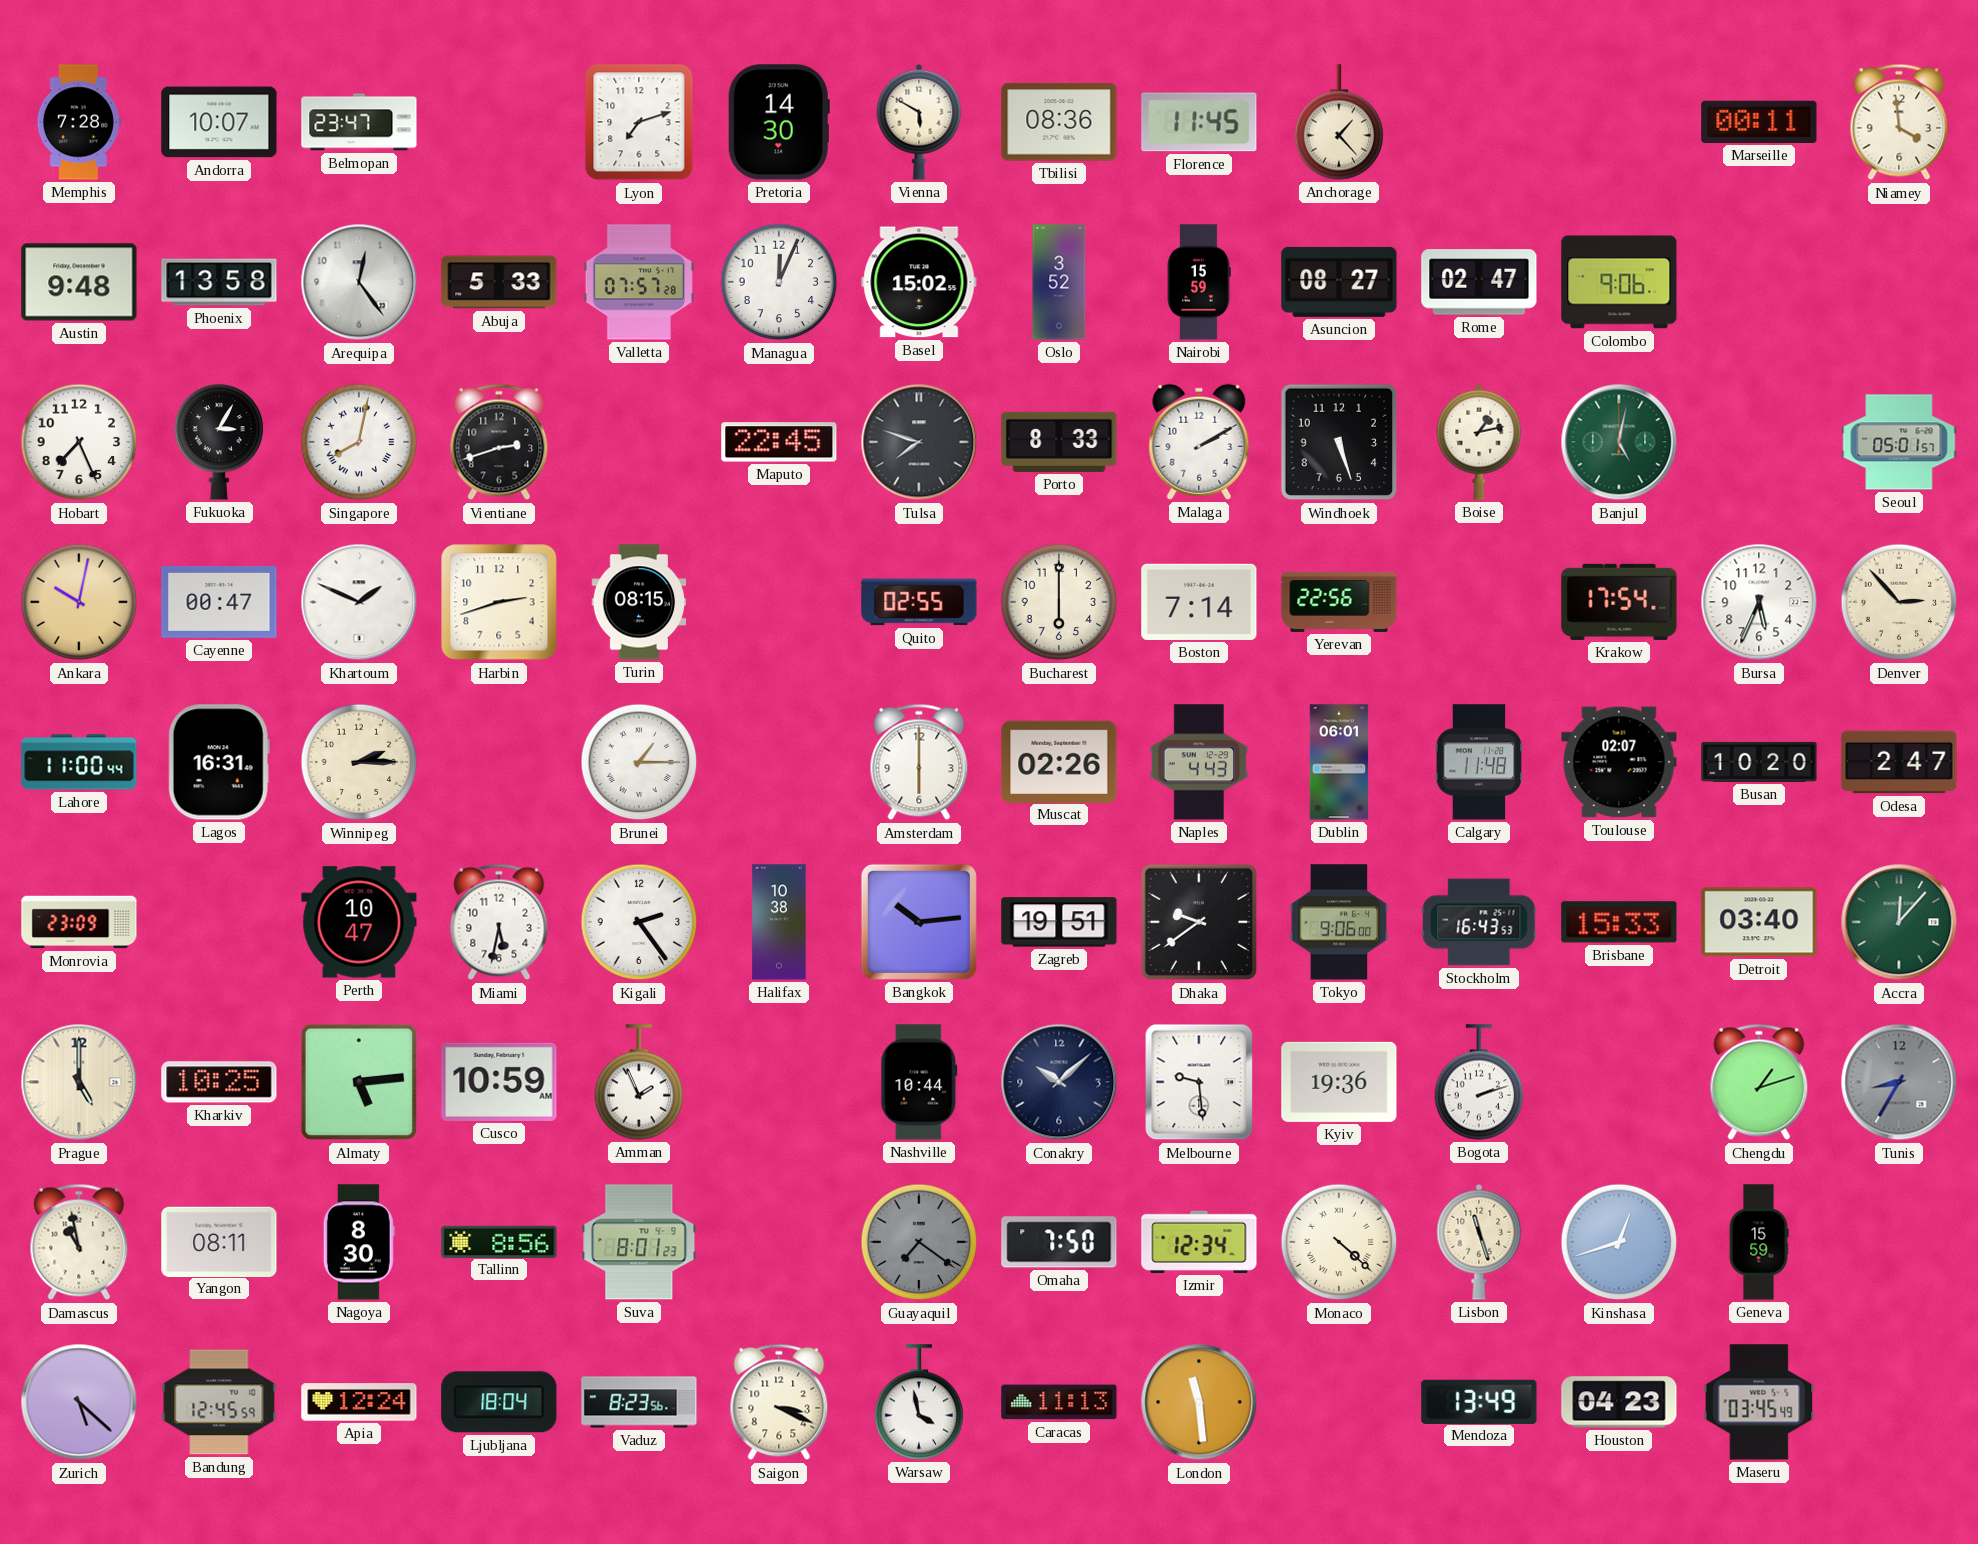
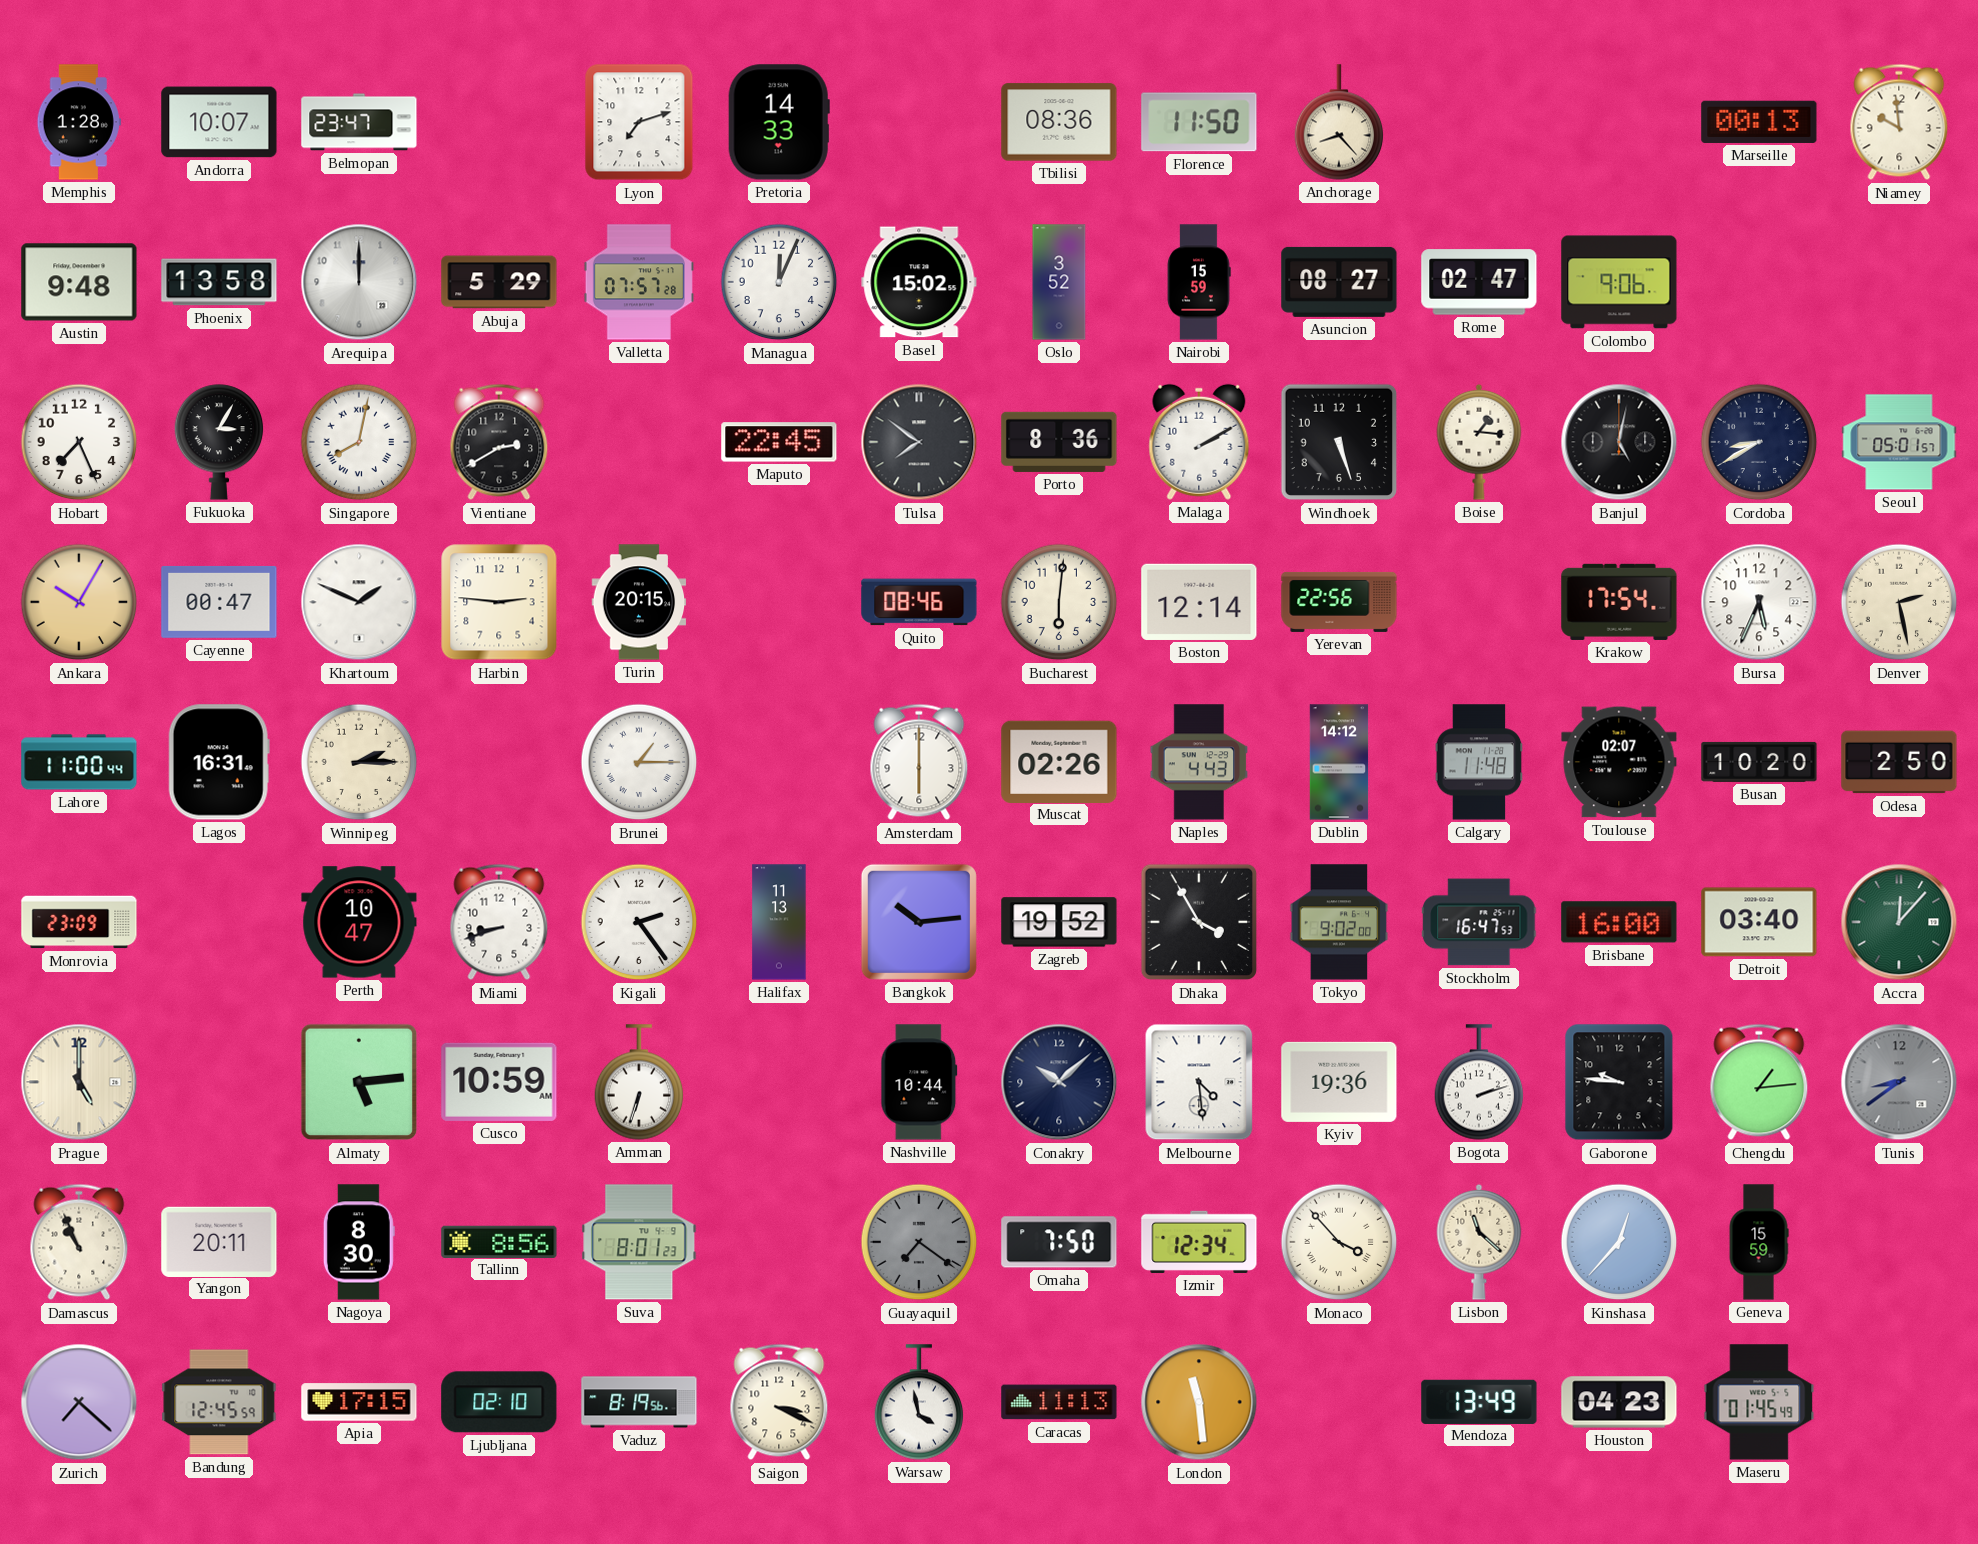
Memphis: 7:28 -> 1:28 (79, 122)
Pretoria: 14:30 -> 14:33 (779, 122)
Vienna: 5:50 -> none (919, 122)
Florence: 11:45 -> 11:50 (1199, 122)
Anchorage: 1:23 -> 8:23 (1339, 122)
Marseille: 00:11 -> 00:13 (1759, 122)
Niamey: 3:59 -> 9:59 (1899, 122)
Arequipa: 12:24 -> 12:00 (359, 282)
Abuja: 5:33 -> 5:29 (499, 282)
Vientiane: 2:42 -> 2:40 (499, 442)
Tulsa: 7:48 -> 7:51 (919, 442)
Porto: 8:33 -> 8:36 (1059, 442)
Boise: 1:13 -> 1:16 (1479, 442)
Banjul dial: green -> black (1619, 442)
Cordoba: none -> 8:40 (1759, 442)
Ankara: 10:02 -> 10:05 (79, 602)
Harbin: 2:42 -> 2:46 (499, 602)
Turin: 08:15 -> 20:15 (639, 602)
Quito: 02:55 -> 08:46 (919, 602)
Bucharest: 6:00 -> 6:01 (1059, 602)
Boston: 7:14 -> 12:14 (1199, 602)
Denver: 2:53 -> 2:28 (1899, 602)
Dublin: 06:01 -> 14:12 (1339, 762)
Odesa: 2:47 -> 2:50 (1899, 762)
Miami: 5:32 -> 8:42 (499, 922)
Halifax: 10:38 -> 11:13 (779, 922)
Zagreb: 19:51 -> 19:52 (1059, 922)
Dhaka: 9:39 -> 3:55 (1199, 922)
Tokyo: 9:06 -> 9:02 (1339, 922)
Stockholm: 16:43 -> 16:47 (1479, 922)
Brisbane: 15:33 -> 16:00 (1619, 922)
Kharkiv: 10:25 -> none (219, 1082)
Amman: 1:56 -> 6:33 (639, 1082)
Melbourne: 9:29 -> 4:29 (1199, 1082)
Gaborone: none -> 9:46 (1619, 1082)
Chengdu: 1:12 -> 1:14 (1759, 1082)
Tunis: 8:35 -> 8:39 (1899, 1082)
Damascus: 10:58 -> 10:56 (79, 1242)
Yangon: 08:11 -> 20:11 (219, 1241)
Monaco: 4:22 -> 3:53 (1339, 1242)
Lisbon: 11:27 -> 11:22 (1479, 1242)
Kinshasa: 12:42 -> 12:37 (1619, 1242)
Zurich: 5:22 -> 7:22 (79, 1402)
Apia: 12:24 -> 17:15 (359, 1402)
Ljubljana: 18:04 -> 02:10 (499, 1402)
Vaduz: 8:23 -> 8:19 (639, 1402)
Maseru: 03:45 -> 01:45 (1759, 1402)
